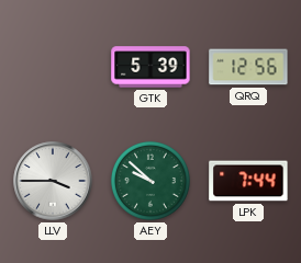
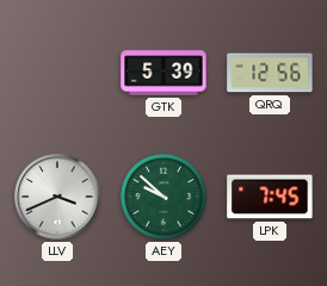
LLV: 3:45 -> 3:41 (57, 197)
LPK: 7:44 -> 7:45 (270, 197)
